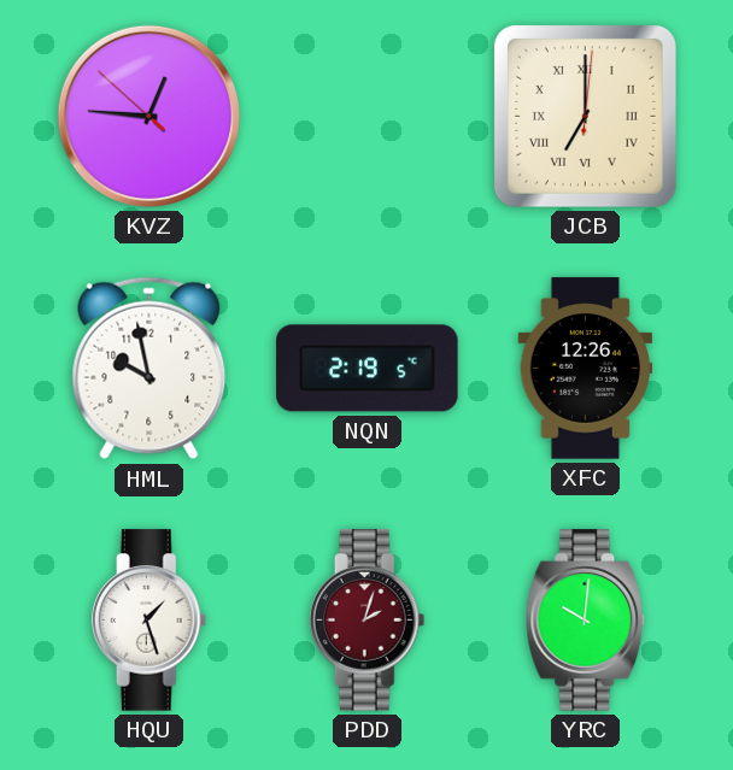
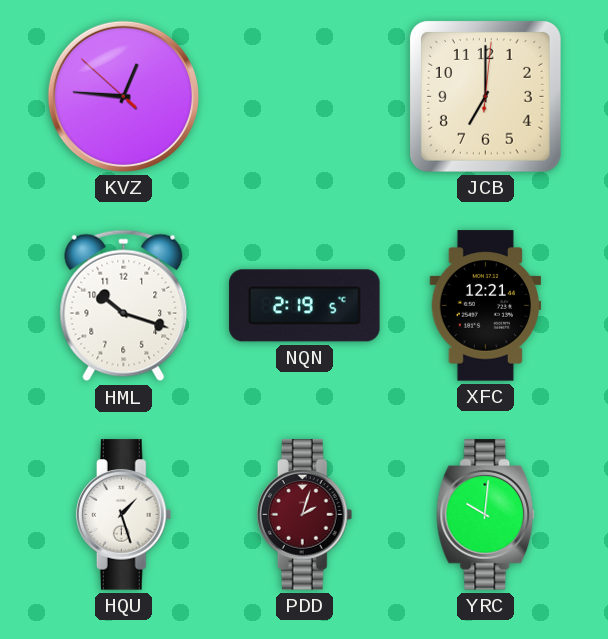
JCB numerals: Roman -> Arabic (485, 96)
HML: 9:58 -> 10:18 (124, 306)
XFC: 12:26 -> 12:21 (486, 306)
